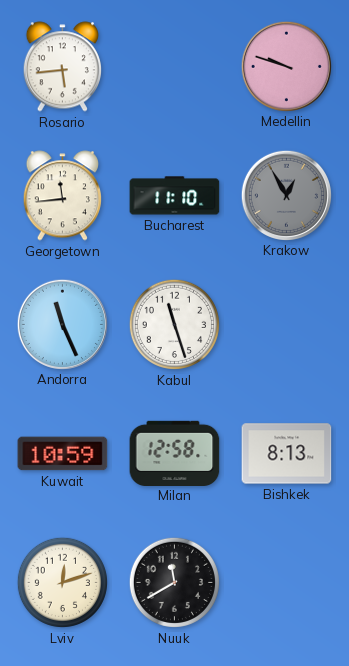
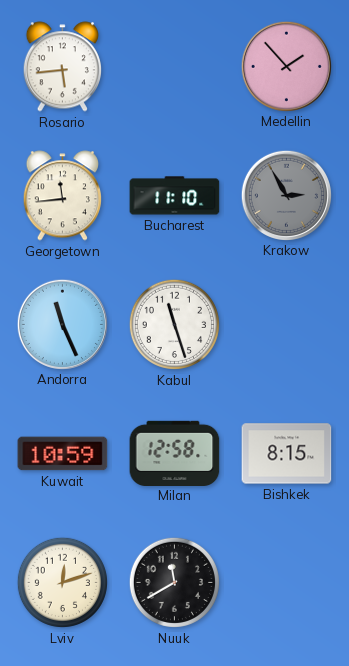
Medellin: 9:48 -> 1:53 (286, 66)
Krakow: 12:55 -> 2:55 (286, 195)
Bishkek: 8:13 -> 8:15 (287, 454)
